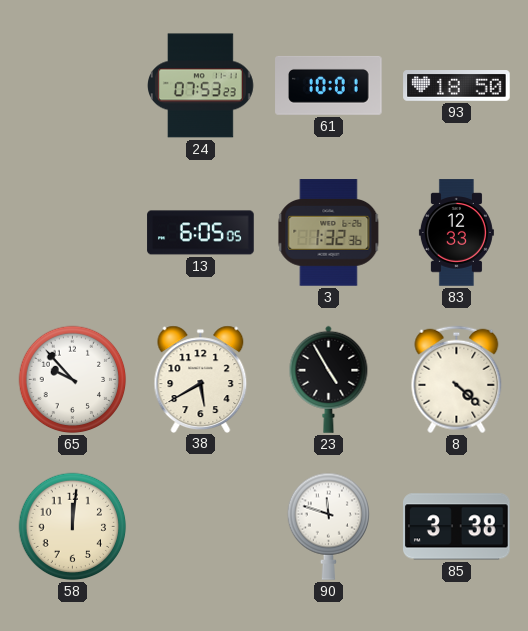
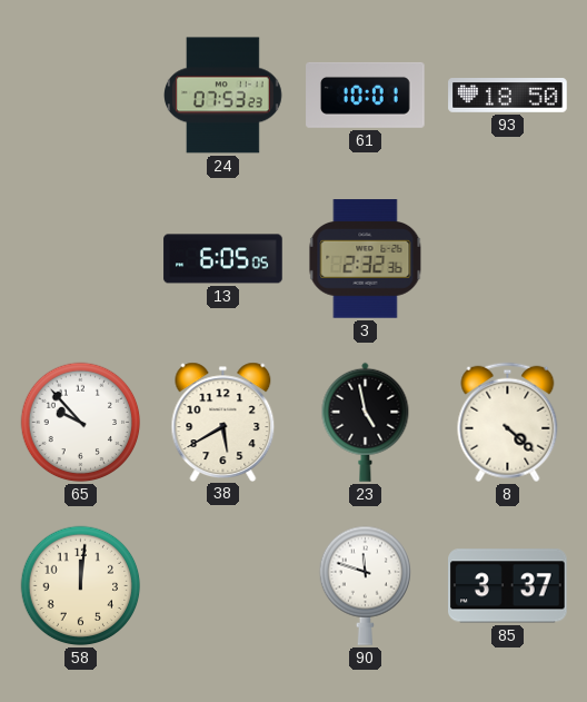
3: 1:32 -> 2:32 (366, 259)
83: 12:33 -> none (456, 233)
23: 4:55 -> 4:58 (366, 422)
85: 3:38 -> 3:37 (508, 586)
